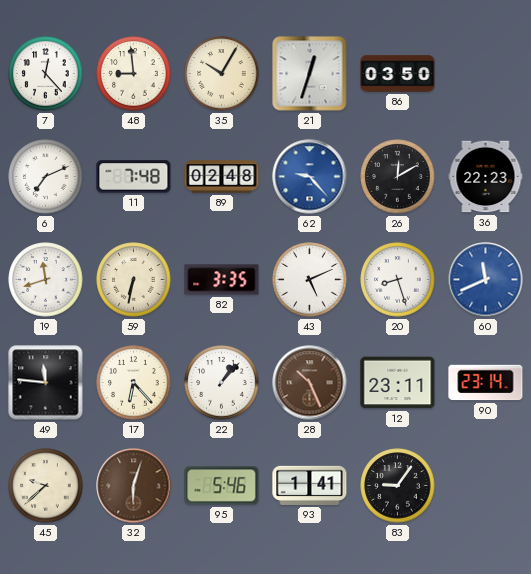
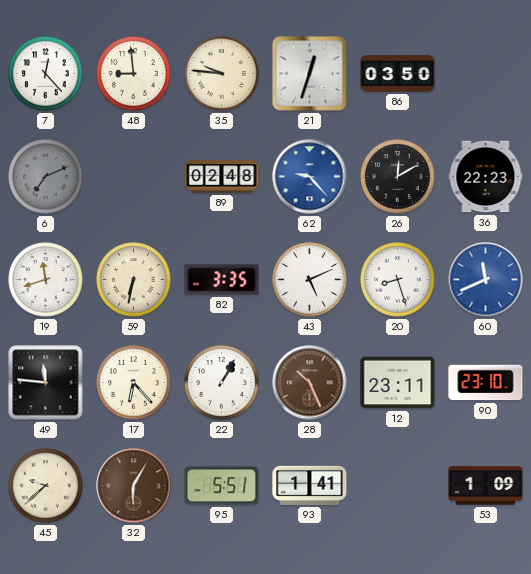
35: 10:05 -> 9:46 (222, 74)
6 dial: white -> grey (46, 177)
11: 7:48 -> none (134, 177)
22: 1:07 -> 1:05 (222, 383)
90: 23:14 -> 23:10 (486, 383)
32: 6:03 -> 6:05 (134, 486)
95: 5:46 -> 5:51 (222, 486)
83: 9:06 -> none (398, 486)
53: none -> 1:09 (486, 486)
